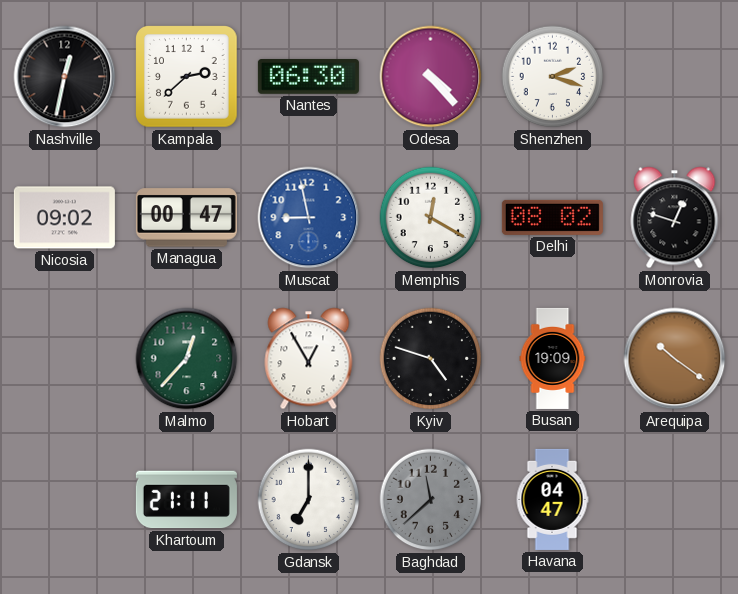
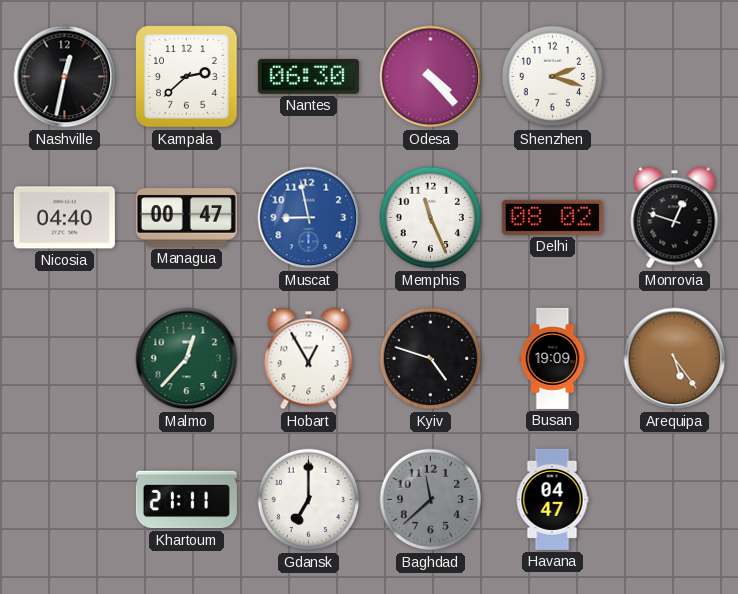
Nicosia: 09:02 -> 04:40 (64, 218)
Memphis: 12:20 -> 11:26 (431, 218)
Arequipa: 10:21 -> 5:24 (675, 359)
